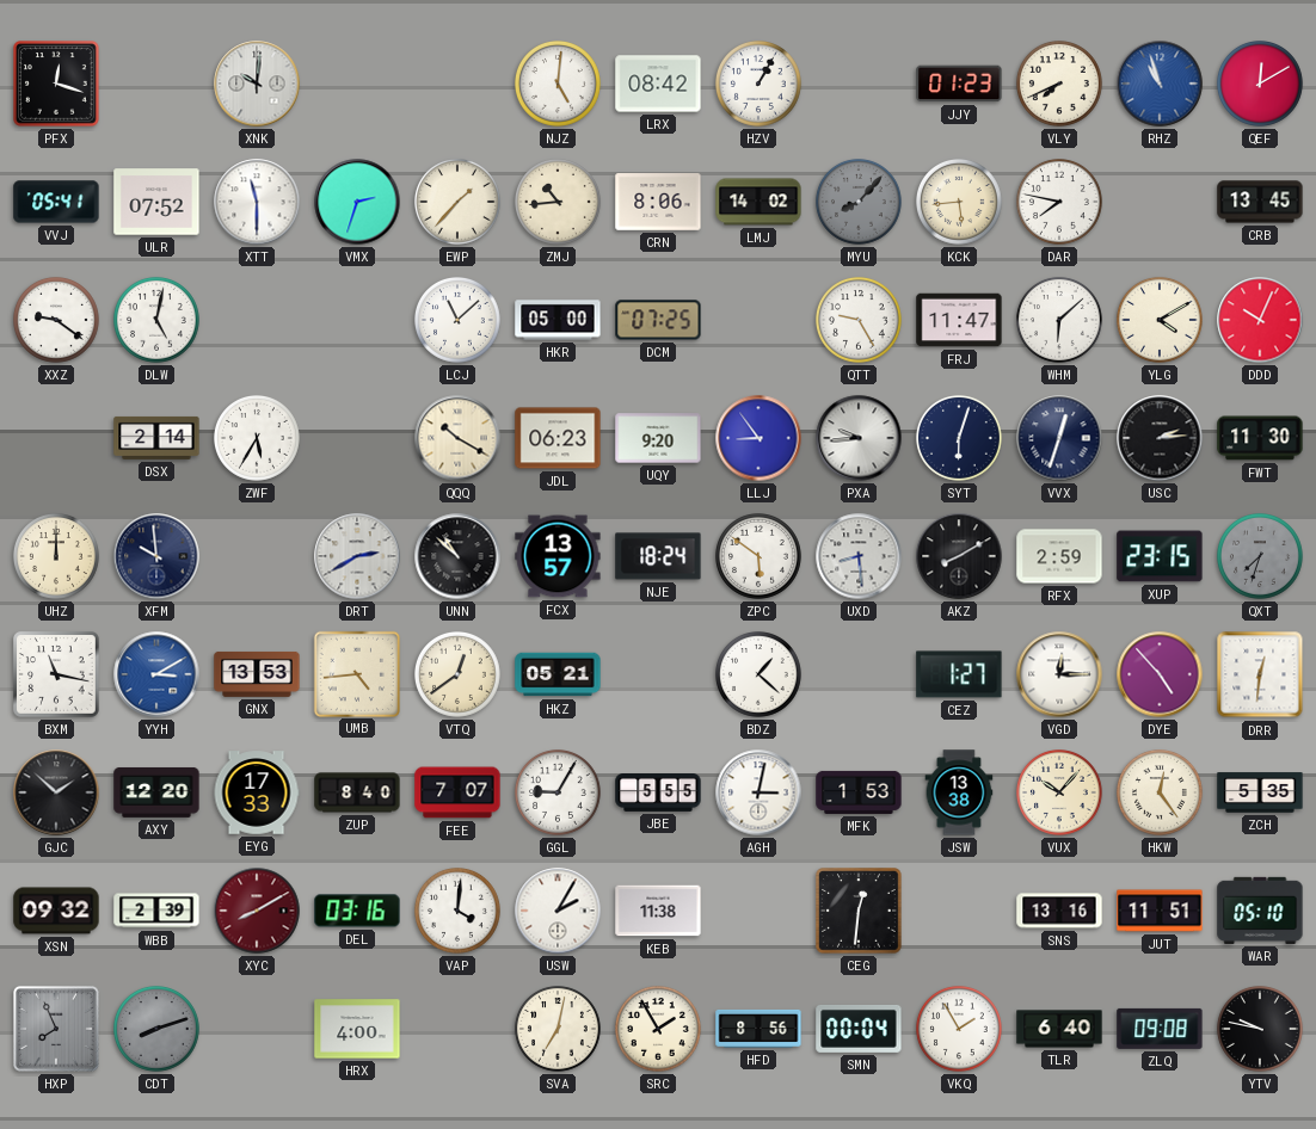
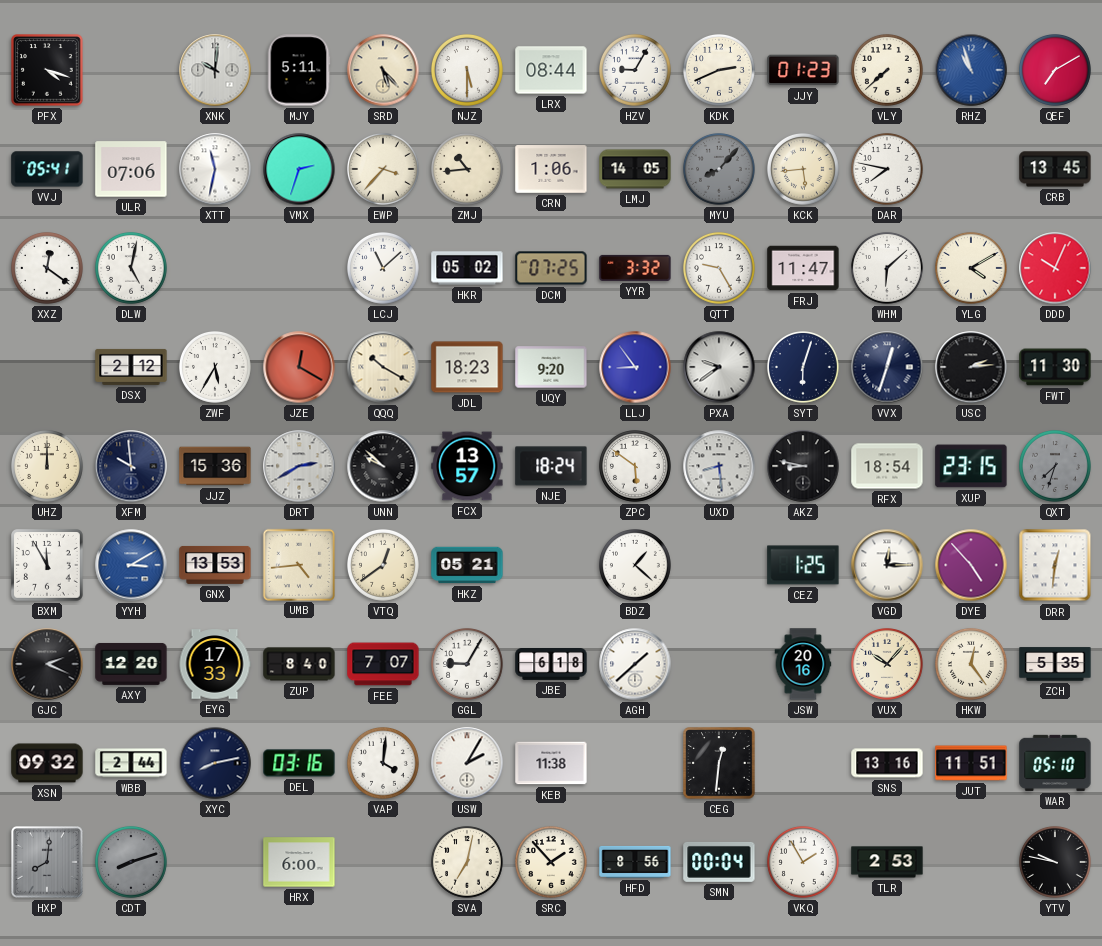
PFX: 12:18 -> 4:18 (48, 71)
MJY: none -> 5:11 (299, 70)
SRD: none -> 5:23 (383, 70)
NJZ: 5:01 -> 5:30 (468, 71)
LRX: 08:42 -> 08:44 (551, 70)
HZV: 1:05 -> 9:05 (636, 71)
KDK: none -> 2:41 (720, 71)
VLY: 7:41 -> 7:38 (888, 71)
QEF: 12:10 -> 7:10 (1056, 71)
ULR: 07:52 -> 07:06 (131, 169)
XTT: 11:30 -> 11:32 (215, 169)
EWP: 1:37 -> 3:37 (384, 170)
CRN: 8:06 -> 1:06 (551, 169)
LMJ: 14:02 -> 14:05 (635, 169)
XXZ: 9:21 -> 12:21 (48, 269)
HKR: 05:00 -> 05:02 (467, 268)
YYR: none -> 3:32 (635, 268)
DSX: 2:14 -> 2:12 (131, 367)
JZE: none -> 12:20 (299, 367)
JDL: 06:23 -> 18:23 (467, 367)
PXA: 9:44 -> 9:39 (719, 367)
JJZ: none -> 15:36 (215, 466)
UNN: 10:52 -> 9:52 (383, 466)
AKZ: 8:10 -> 8:47 (803, 466)
RFX: 2:59 -> 18:54 (887, 466)
BXM: 11:17 -> 11:55 (48, 566)
CEZ: 1:27 -> 1:25 (803, 565)
GJC: 1:52 -> 2:19 (47, 664)
JBE: 5:55 -> 6:18 (551, 665)
AGH: 3:02 -> 1:38 (635, 664)
MFK: 1:53 -> none (859, 792)
JSW: 13:38 -> 20:16 (803, 664)
WBB: 2:39 -> 2:44 (131, 763)
XYC: 8:10 -> 8:13 (215, 763)
XYC dial: burgundy -> navy (215, 763)
HXP: 7:56 -> 8:01 (48, 863)
HRX: 4:00 -> 6:00 (299, 862)
SRC: 1:55 -> 1:53 (552, 863)
TLR: 6:40 -> 2:53 (887, 862)
ZLQ: 09:08 -> none (1160, 1029)
